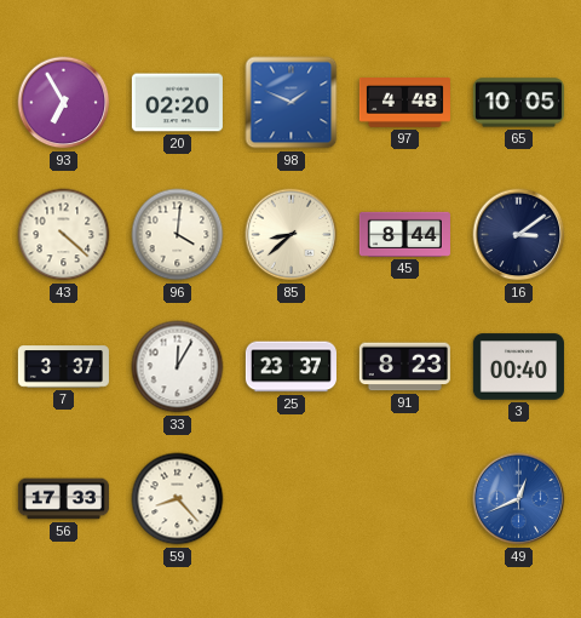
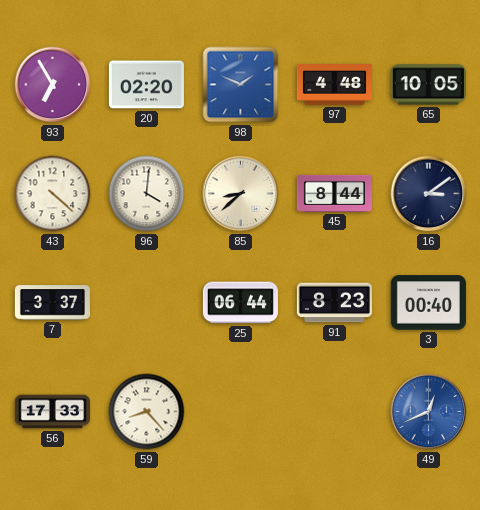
33: 12:05 -> none (178, 367)
25: 23:37 -> 06:44 (240, 303)
